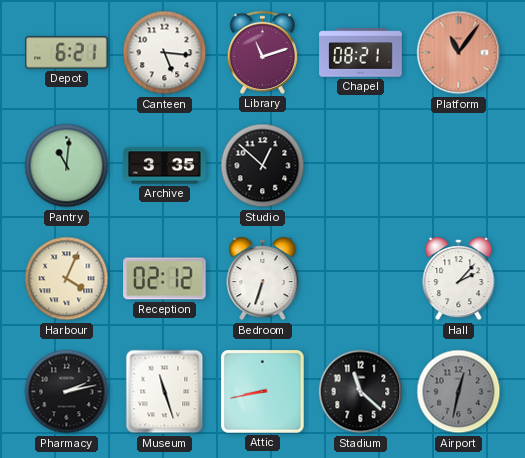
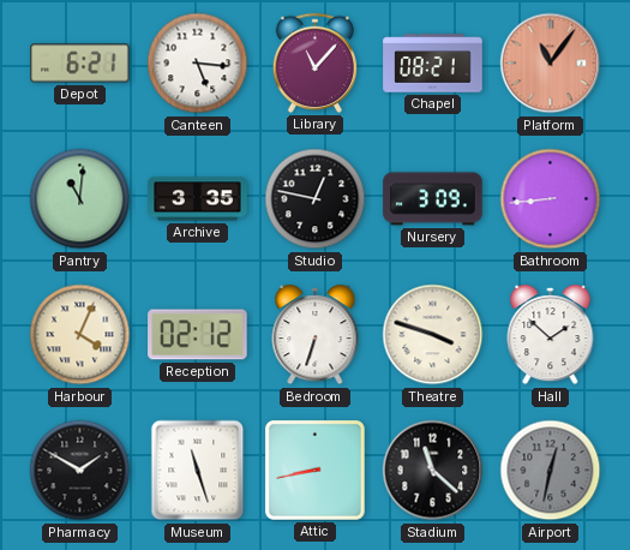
Library: 11:12 -> 11:07 (314, 62)
Studio: 12:52 -> 12:47 (316, 199)
Nursery: none -> 3:09 (433, 199)
Bathroom: none -> 8:44 (551, 199)
Theatre: none -> 3:48 (433, 335)
Hall: 2:07 -> 1:52 (551, 335)
Pharmacy: 2:13 -> 1:50 (80, 471)
